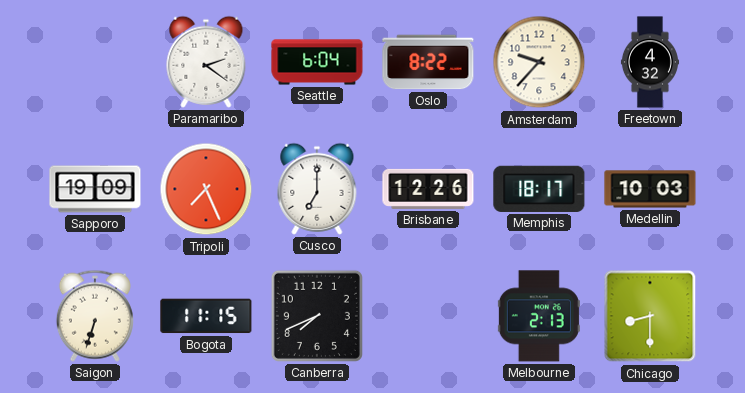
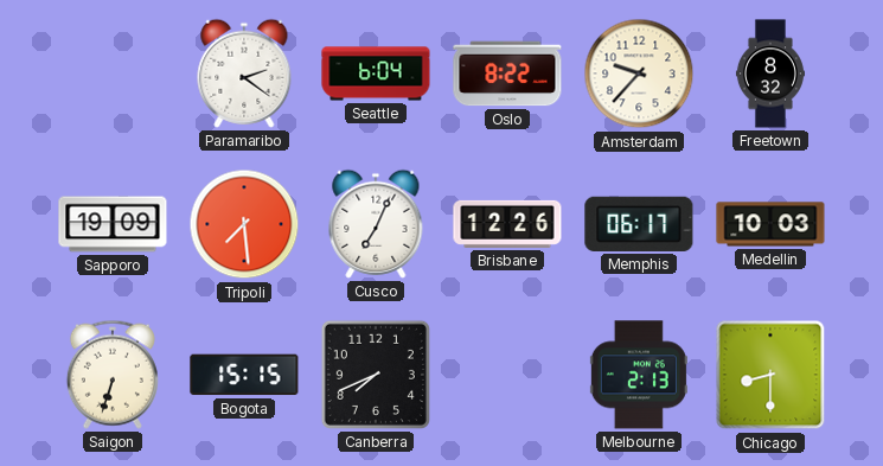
Freetown: 4:32 -> 8:32 (770, 74)
Tripoli: 7:26 -> 7:29 (244, 224)
Cusco: 7:00 -> 7:04 (376, 224)
Memphis: 18:17 -> 06:17 (639, 224)
Bogota: 11:15 -> 15:15 (244, 375)
